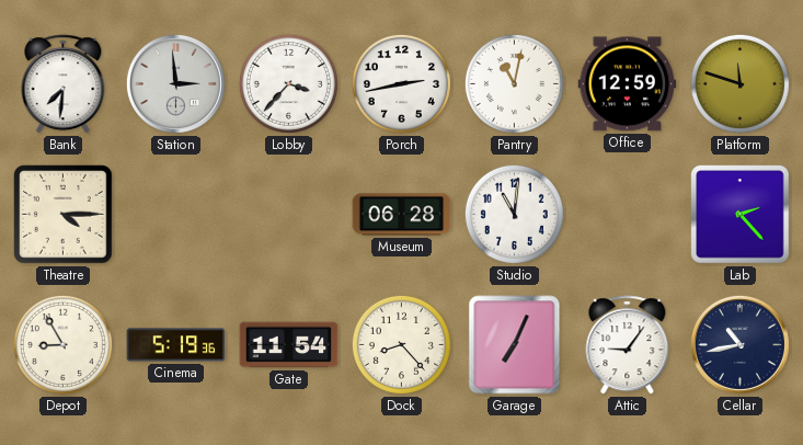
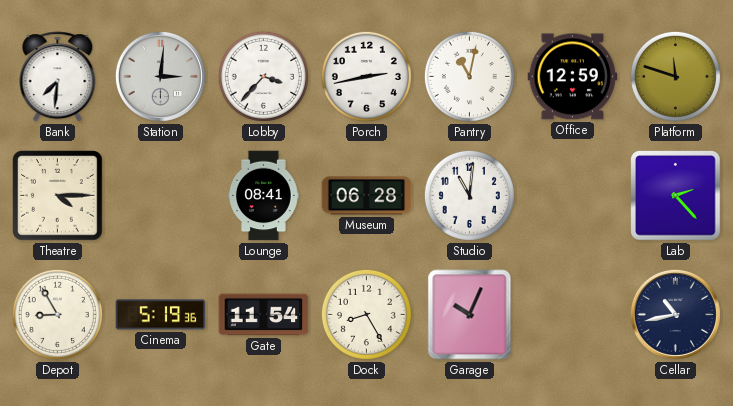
Station: 2:59 -> 3:01 (160, 76)
Lounge: none -> 08:41 (264, 196)
Dock: 8:23 -> 8:25 (366, 314)
Garage: 7:04 -> 10:04 (470, 315)
Attic: 9:06 -> none (628, 345)
